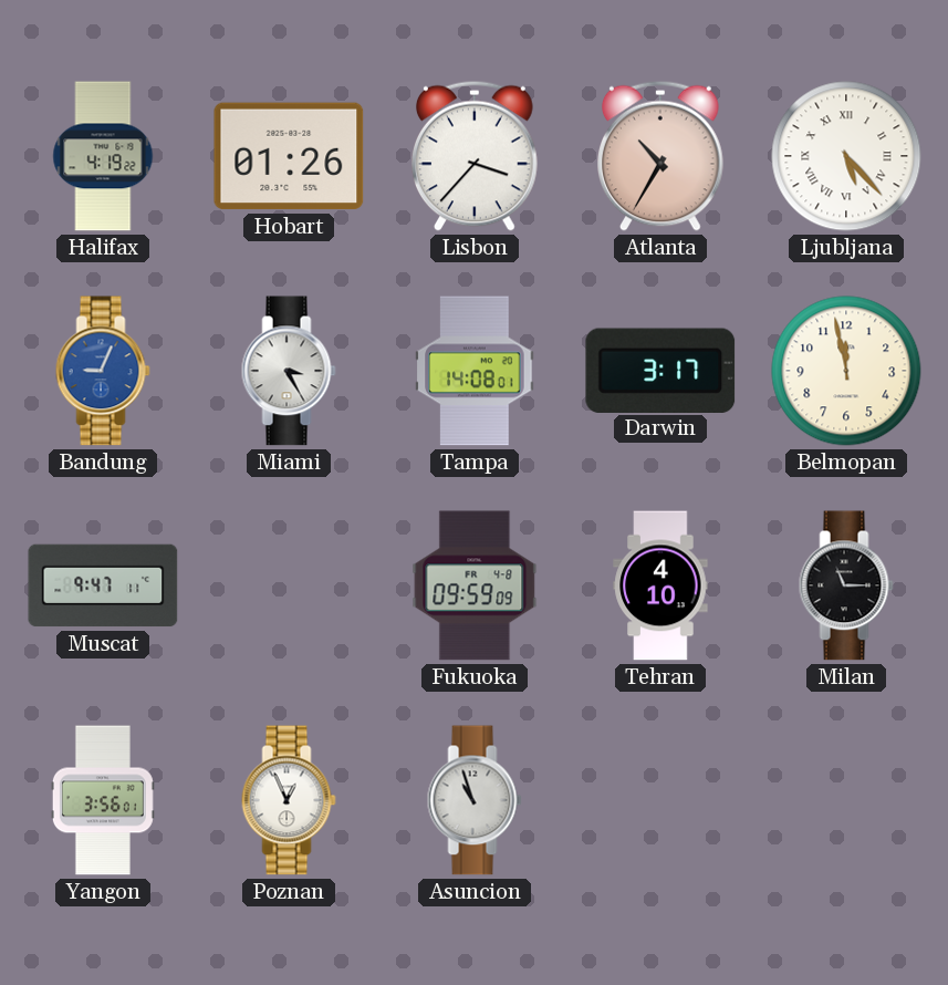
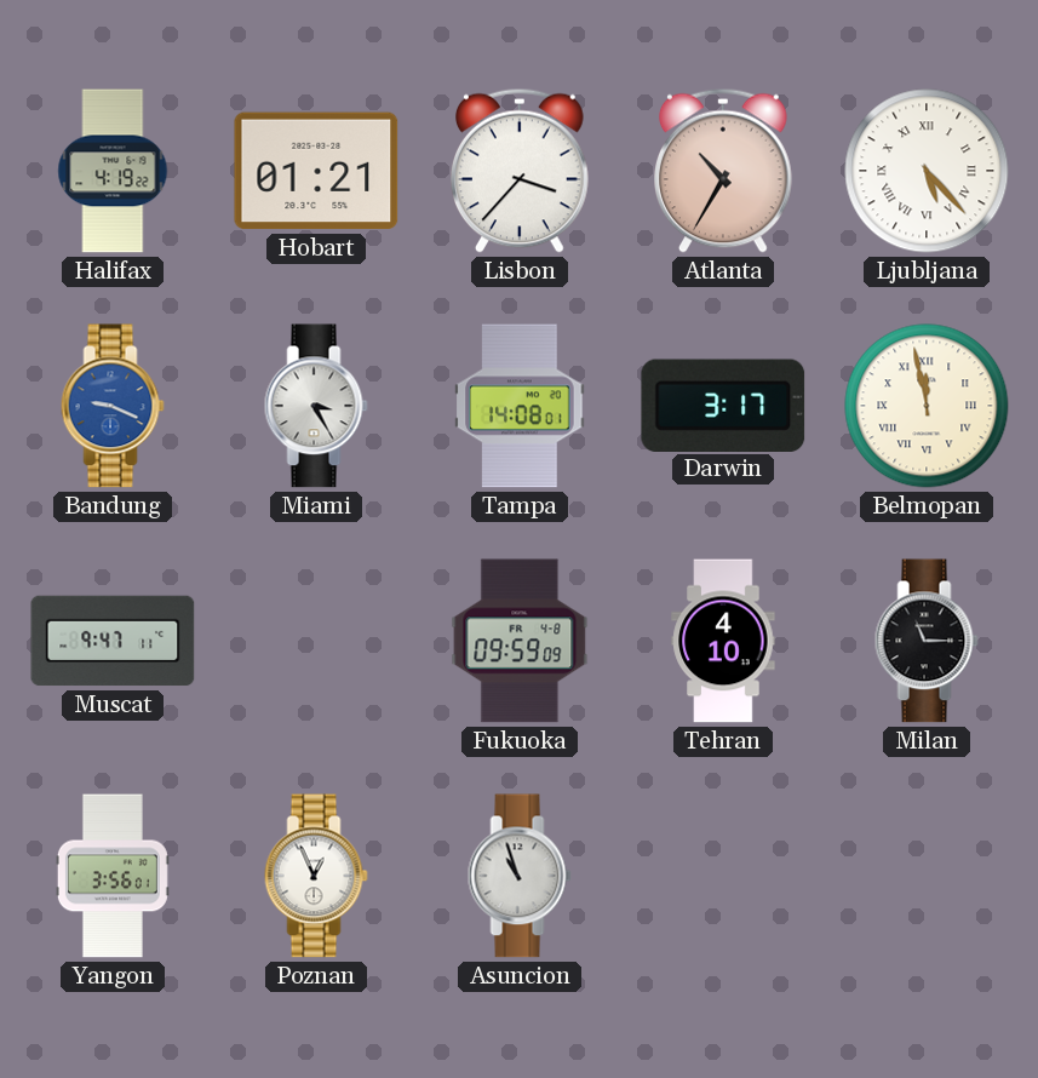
Hobart: 01:26 -> 01:21 (316, 171)
Bandung: 9:04 -> 9:19 (113, 406)
Belmopan numerals: Arabic -> Roman (927, 406)
